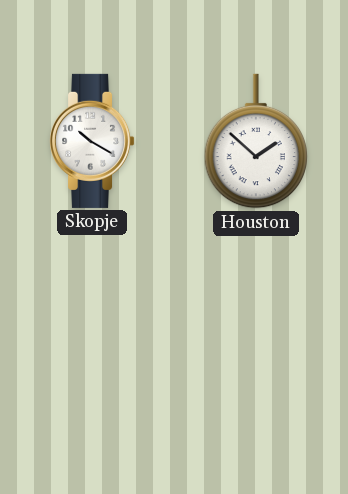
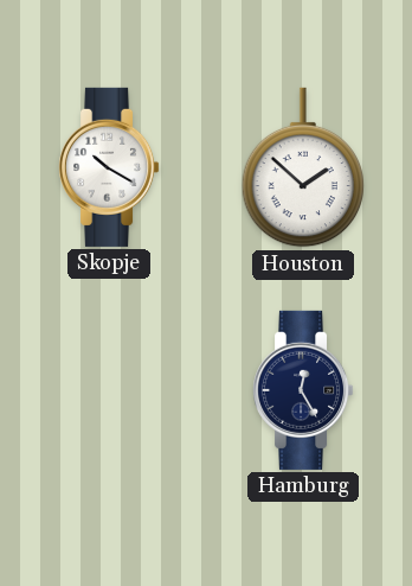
Hamburg: none -> 12:25 (304, 390)
